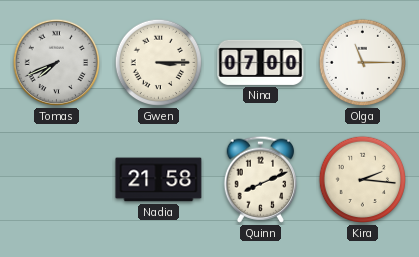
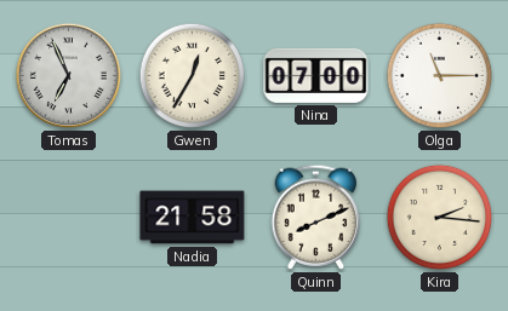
Tomas: 7:41 -> 6:56 (68, 75)
Gwen: 3:15 -> 12:35 (193, 76)
